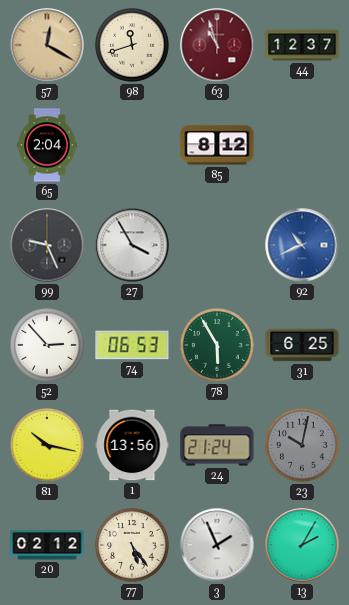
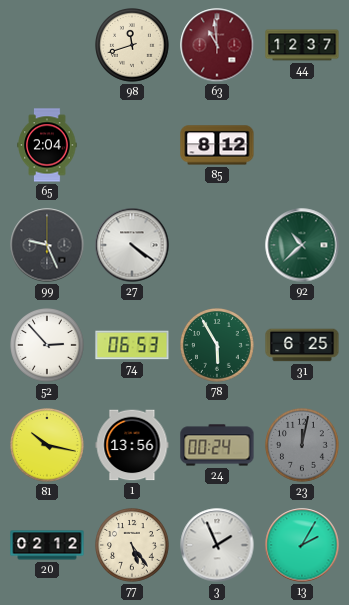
57: 12:20 -> none (47, 45)
63: 10:57 -> 10:59 (217, 45)
27: 3:55 -> 4:21 (132, 245)
92: 10:41 -> 10:38 (302, 245)
92 dial: blue -> green (302, 245)
24: 21:24 -> 00:24 (217, 445)
23: 10:02 -> 12:02 (303, 446)
